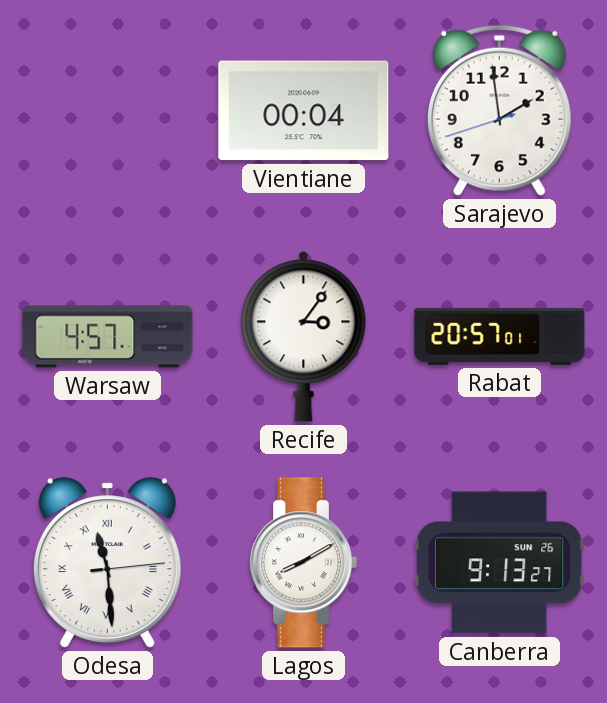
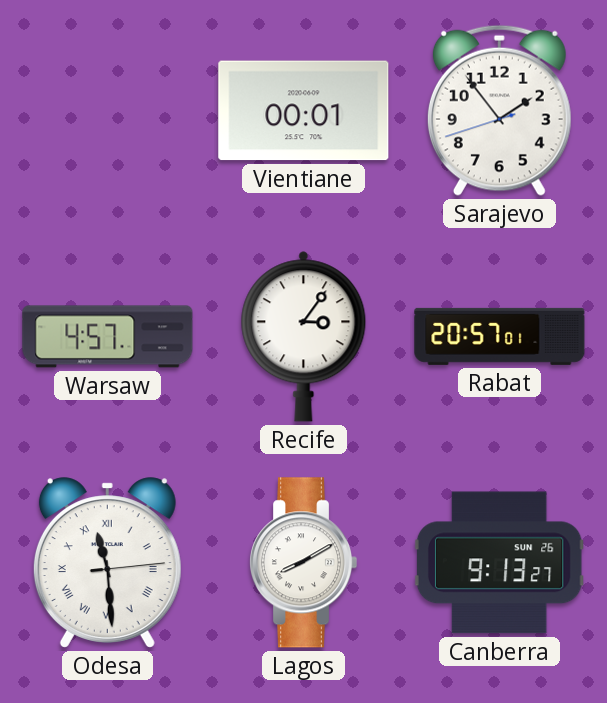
Vientiane: 00:04 -> 00:01 (304, 111)
Sarajevo: 1:58 -> 1:53 (499, 110)
